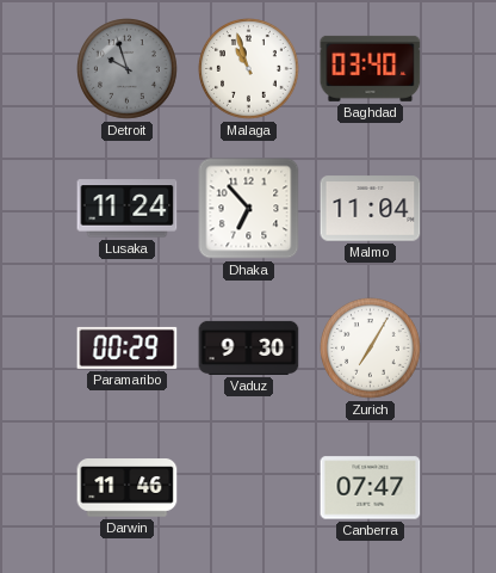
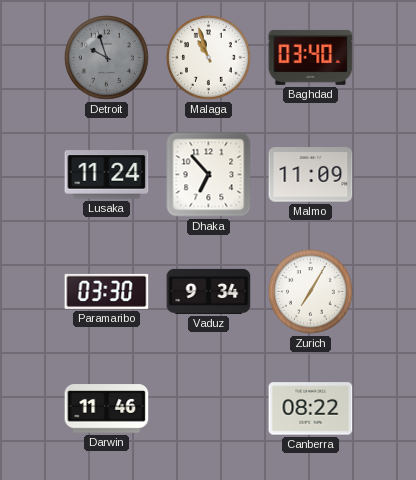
Malmo: 11:04 -> 11:09 (311, 175)
Paramaribo: 00:29 -> 03:30 (107, 291)
Vaduz: 9:30 -> 9:34 (209, 291)
Canberra: 07:47 -> 08:22 (311, 409)
